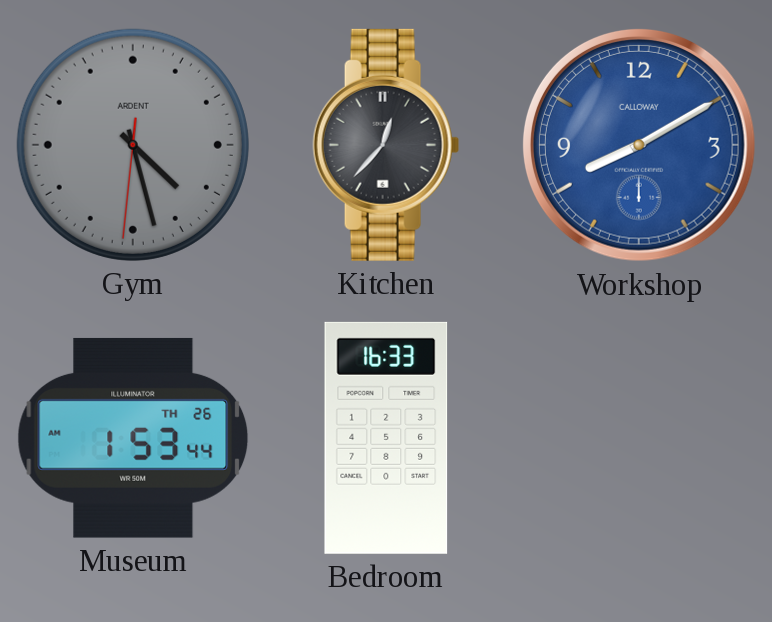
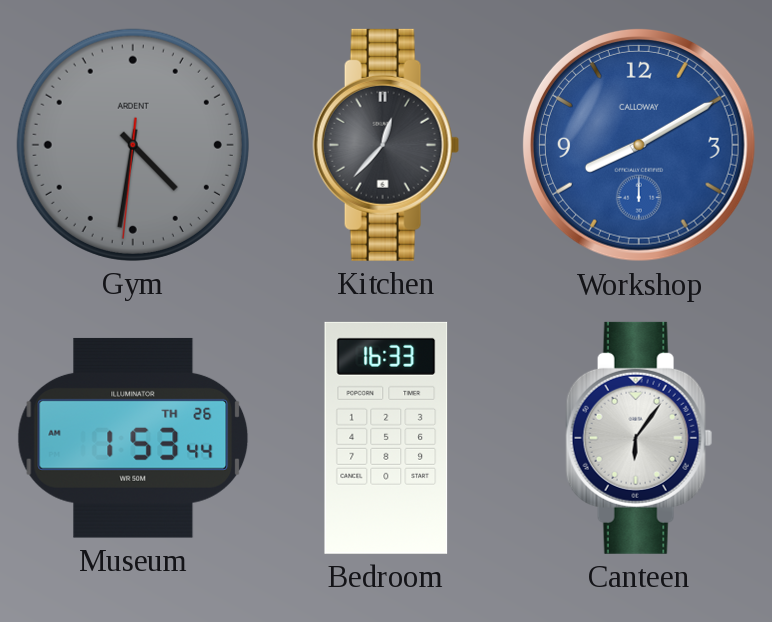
Gym: 4:27 -> 4:31 (133, 145)
Canteen: none -> 6:06 (639, 438)
